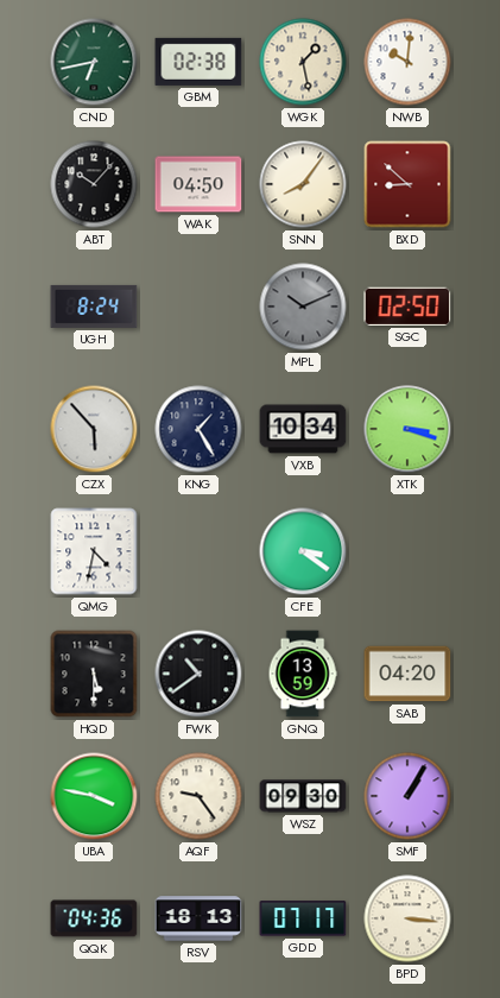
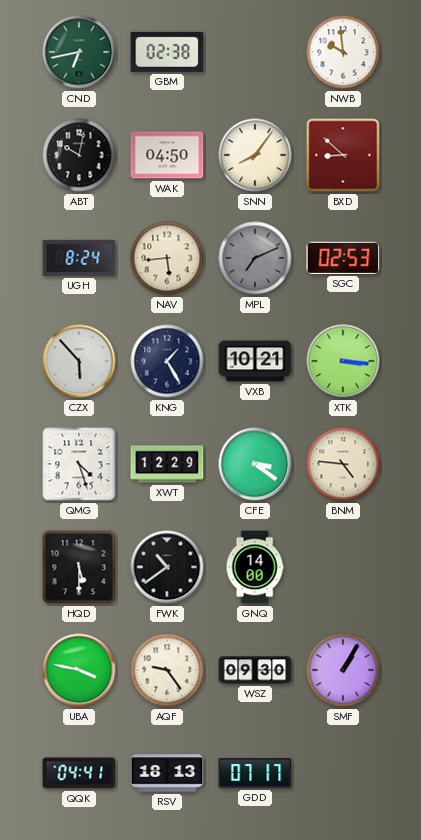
WGK: 1:28 -> none (303, 62)
NWB: 10:01 -> 9:59 (343, 52)
ABT: 10:07 -> 10:02 (79, 155)
NAV: none -> 5:44 (167, 258)
MPL: 10:11 -> 7:11 (255, 258)
SGC: 02:50 -> 02:53 (343, 258)
VXB: 10:34 -> 10:21 (255, 361)
XTK: 3:18 -> 3:16 (343, 361)
QMG: 4:32 -> 4:27 (79, 464)
XWT: none -> 12:29 (167, 464)
BNM: none -> 4:46 (343, 464)
GNQ: 13:59 -> 14:00 (255, 567)
SAB: 04:20 -> none (407, 674)
QQK: 04:36 -> 04:41 (79, 773)
BPD: 3:16 -> none (407, 918)
